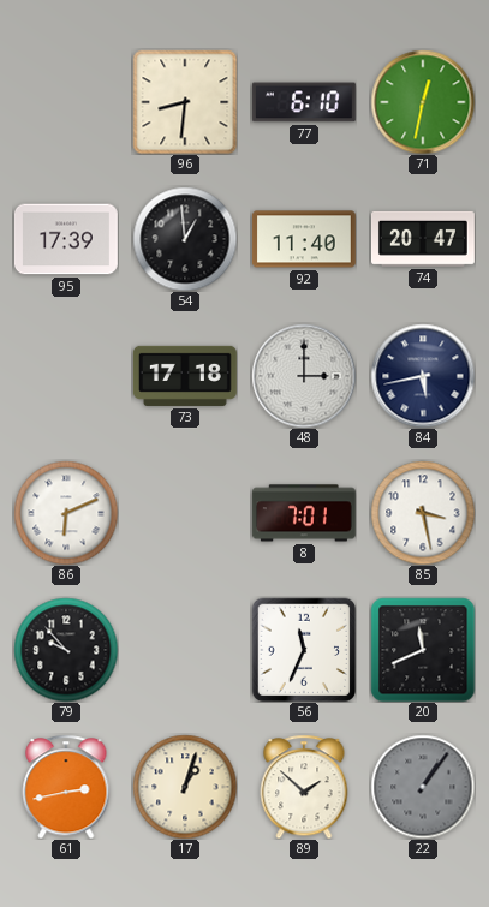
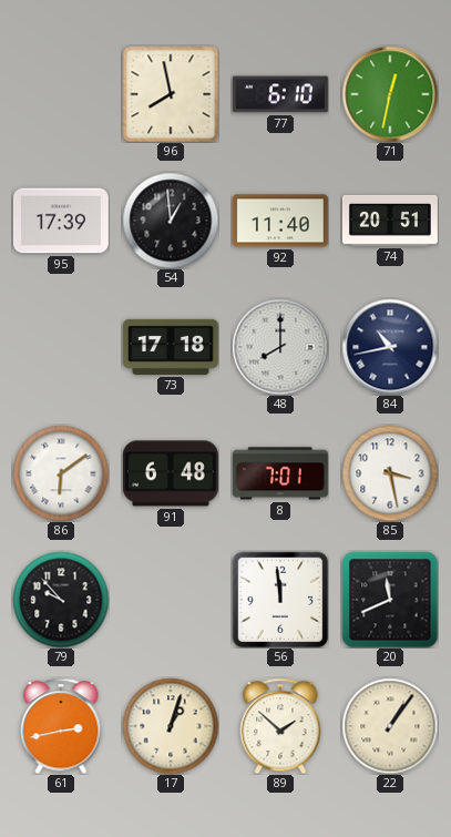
96: 8:31 -> 7:58 (171, 94)
74: 20:47 -> 20:51 (390, 221)
48: 3:00 -> 8:00 (280, 347)
84: 5:43 -> 10:43 (390, 347)
86: 6:11 -> 6:09 (61, 473)
91: none -> 6:48 (171, 473)
56: 11:34 -> 11:59 (279, 599)
22 dial: grey -> cream (390, 726)
